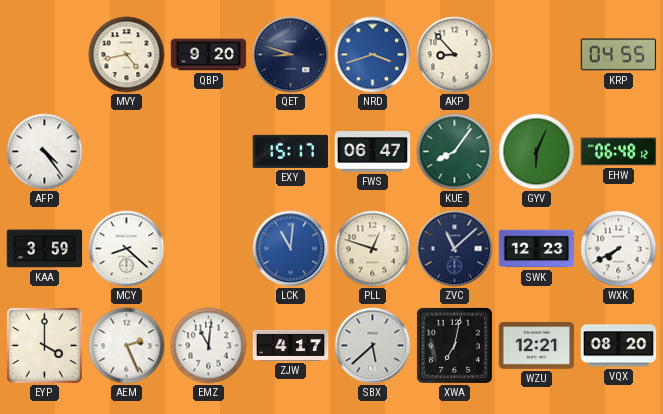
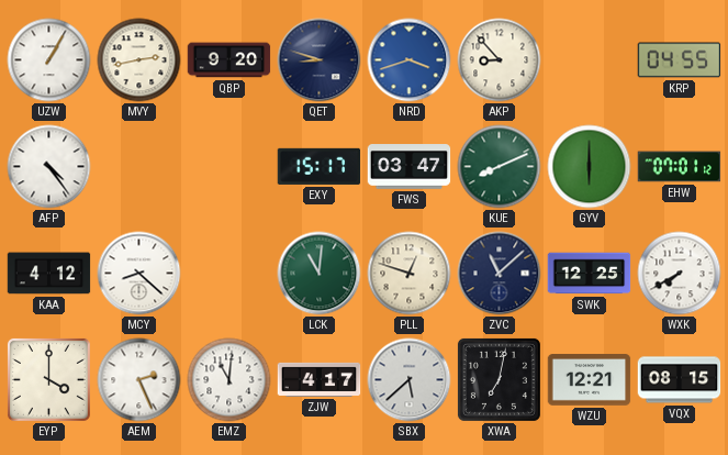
UZW: none -> 1:05 (49, 60)
MVY: 4:43 -> 2:43 (139, 60)
FWS: 06:47 -> 03:47 (410, 167)
KUE: 8:06 -> 8:11 (500, 167)
GYV: 6:04 -> 6:00 (590, 167)
EHW: 06:48 -> 07:01 (680, 167)
KAA: 3:59 -> 4:12 (49, 274)
LCK dial: blue -> green (320, 274)
SWK: 12:23 -> 12:25 (590, 274)
VQX: 08:20 -> 08:15 (680, 380)
